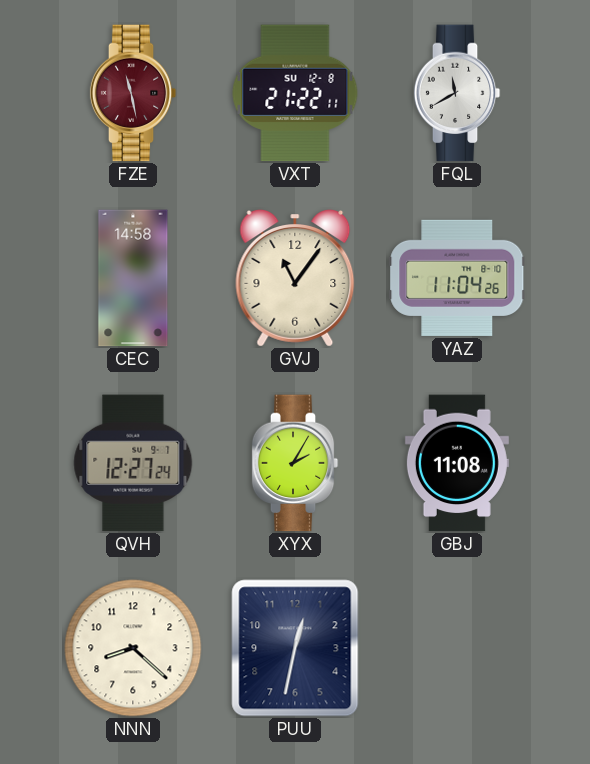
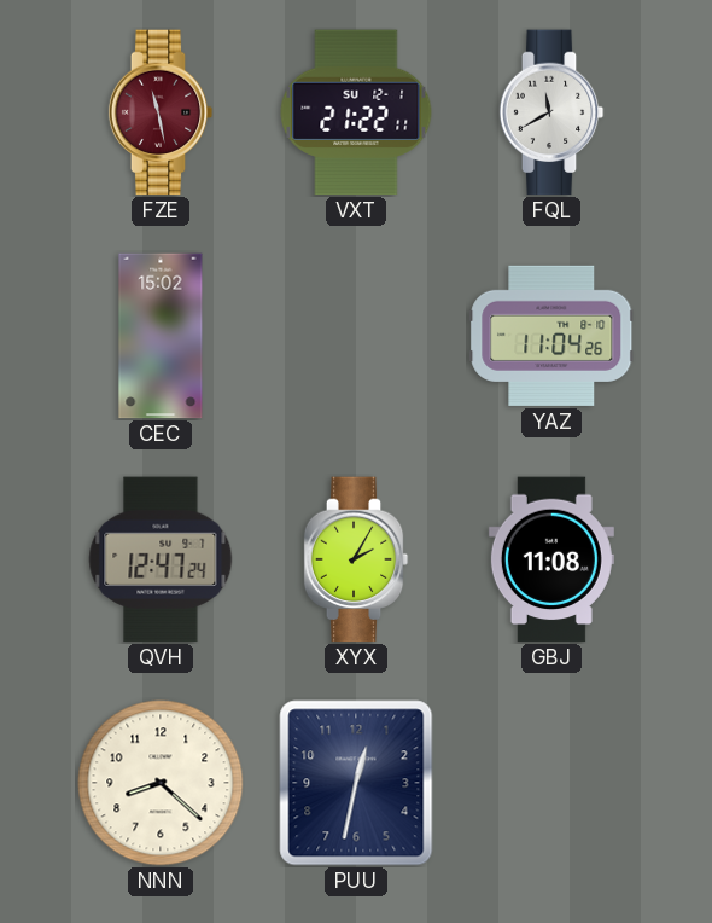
VXT date: SU 12-8 -> SU 12-1 (356, 112)
CEC: 14:58 -> 15:02 (161, 336)
GVJ: 11:06 -> none (295, 278)
QVH: 12:27 -> 12:47 (161, 559)
